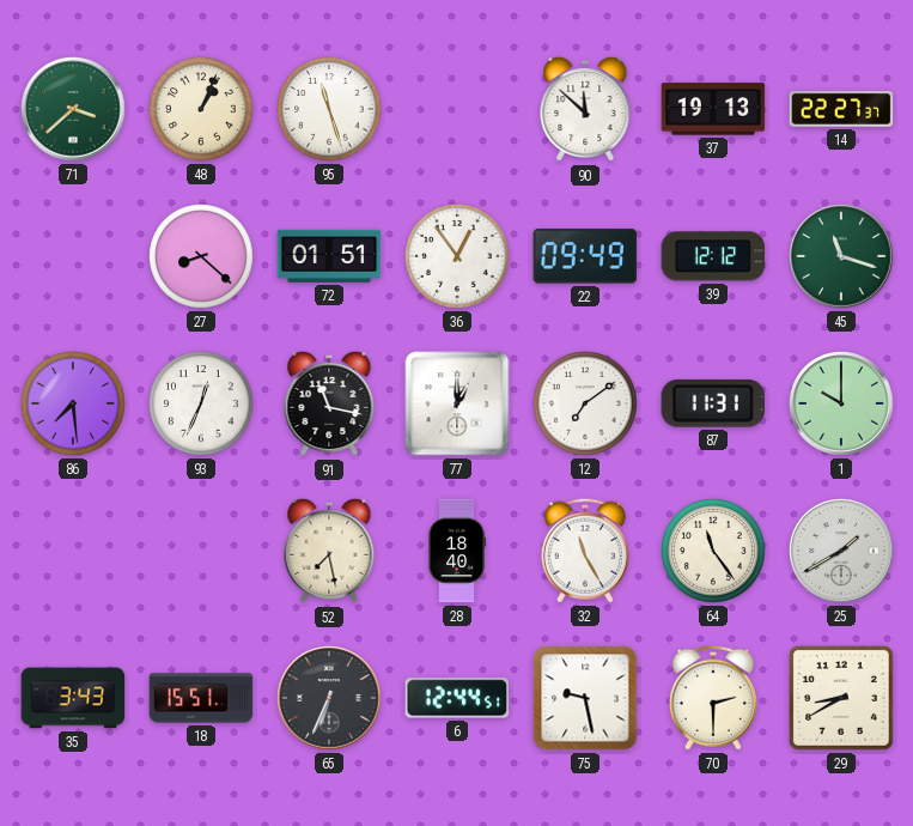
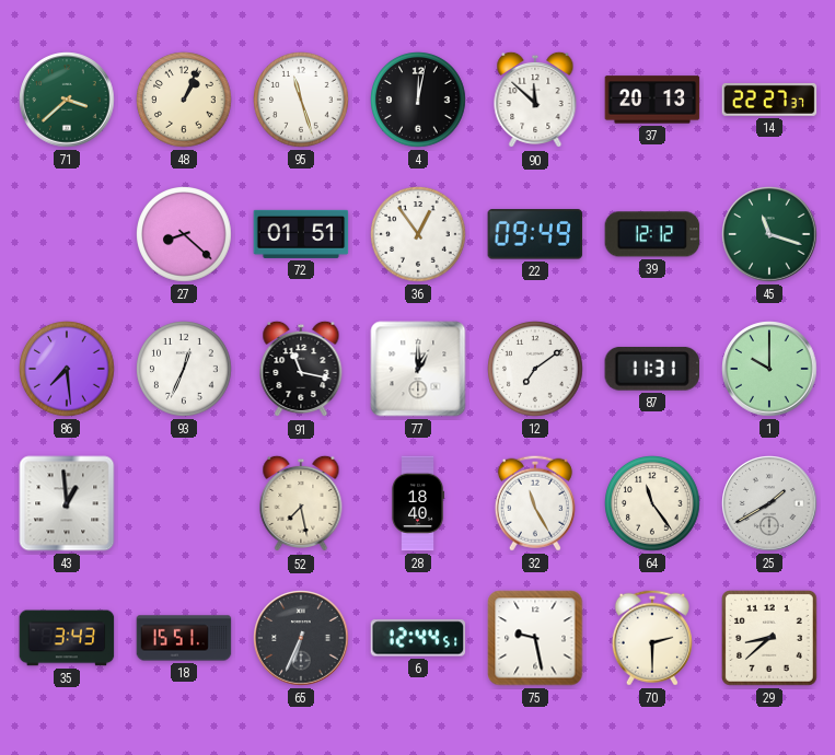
4: none -> 12:02 (418, 100)
37: 19:13 -> 20:13 (652, 100)
43: none -> 12:59 (67, 503)
29: 8:40 -> 8:38 (769, 638)
